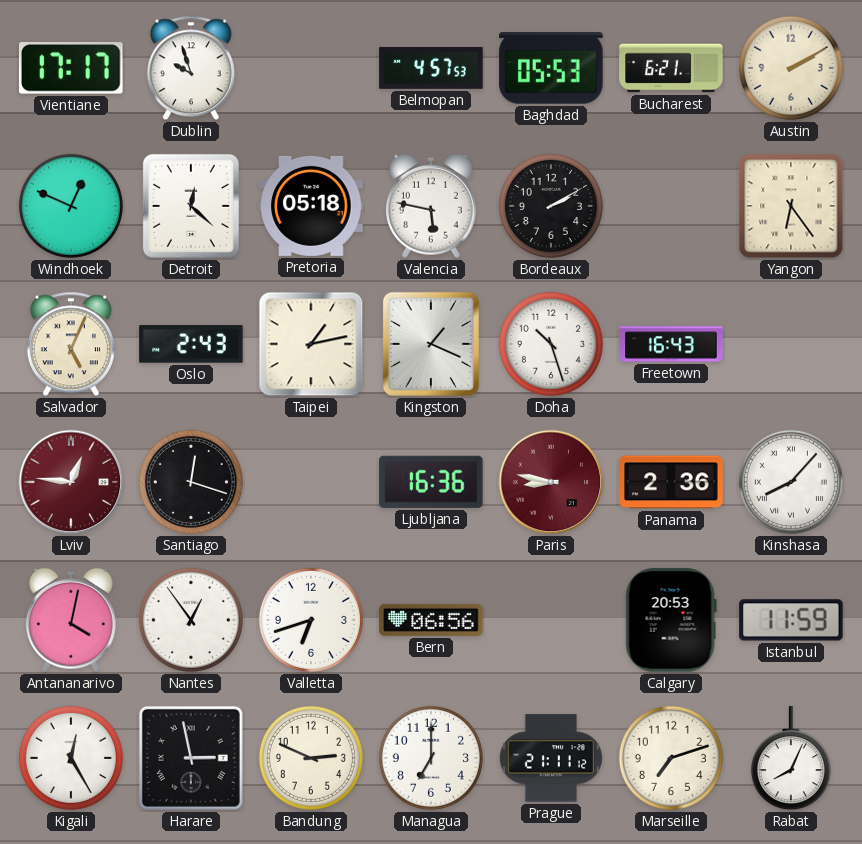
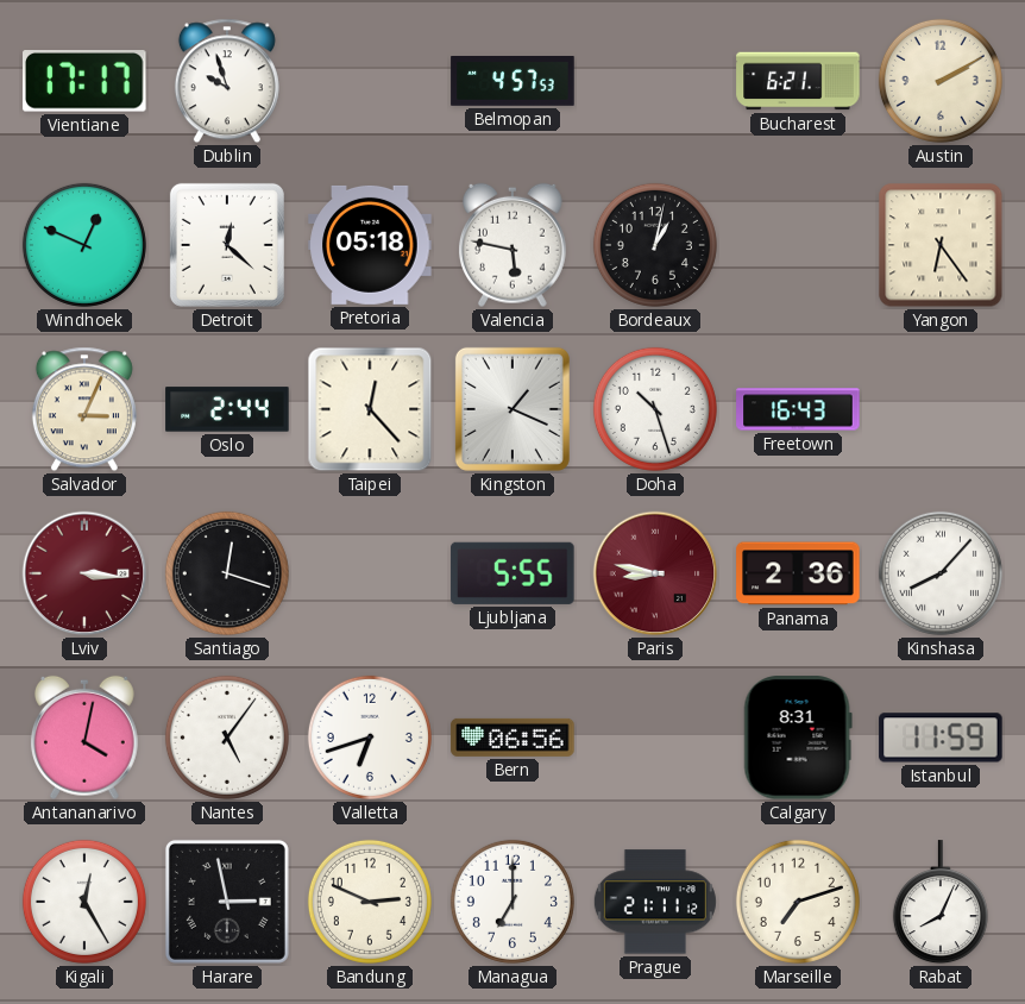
Baghdad: 05:53 -> none (551, 68)
Bordeaux: 2:10 -> 1:02 (655, 245)
Salvador: 5:04 -> 3:04 (84, 409)
Oslo: 2:43 -> 2:44 (227, 409)
Taipei: 1:13 -> 12:23 (370, 409)
Lviv: 12:46 -> 3:16 (84, 573)
Ljubljana: 16:36 -> 5:55 (512, 573)
Nantes: 12:54 -> 5:06 (227, 738)
Calgary: 20:53 -> 8:31 (798, 738)
